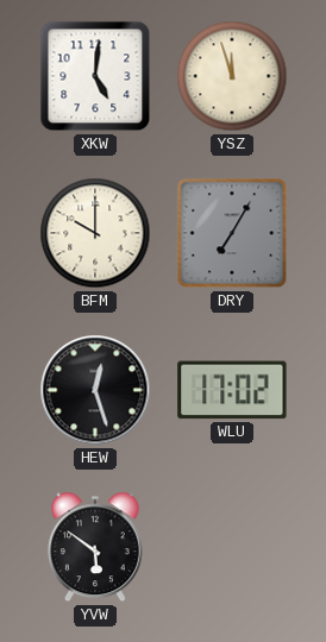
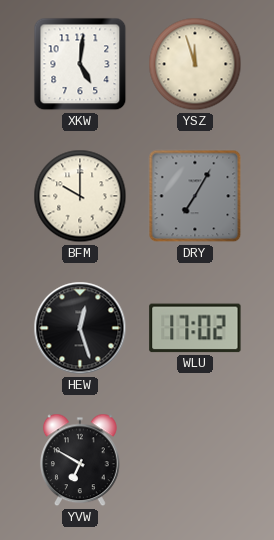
YVW: 5:51 -> 6:50 (80, 460)
